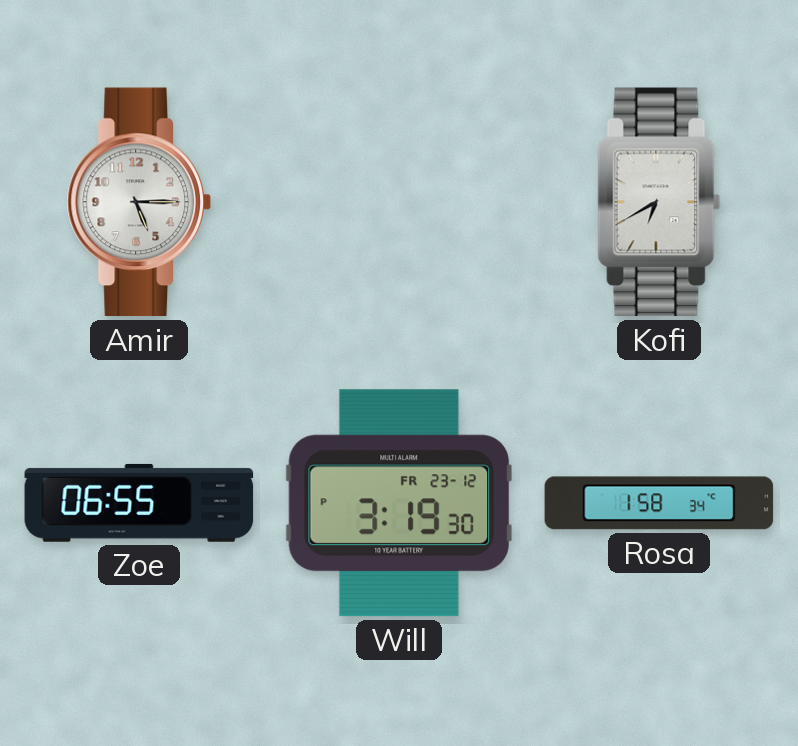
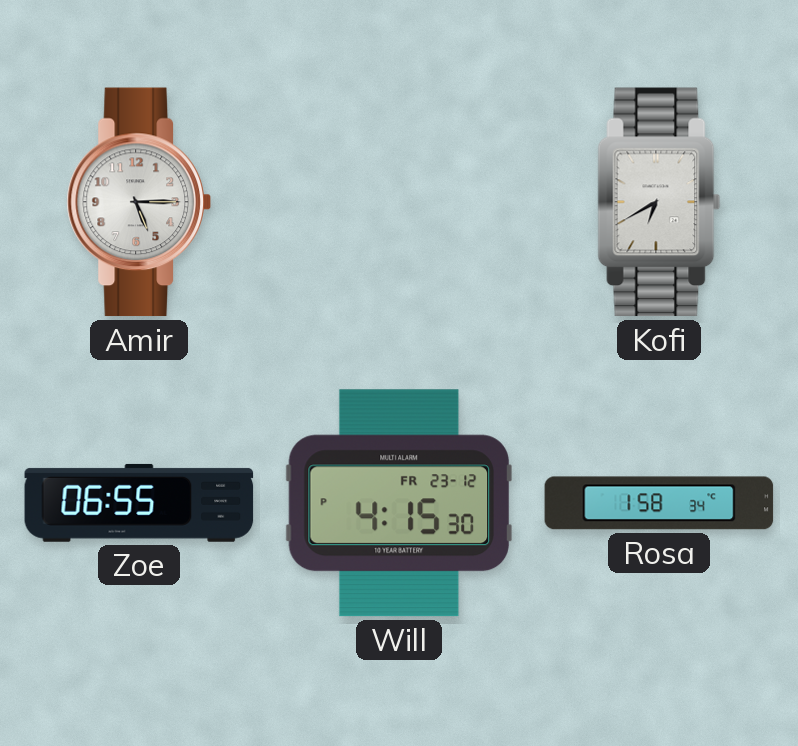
Will: 3:19 -> 4:15 (399, 503)
